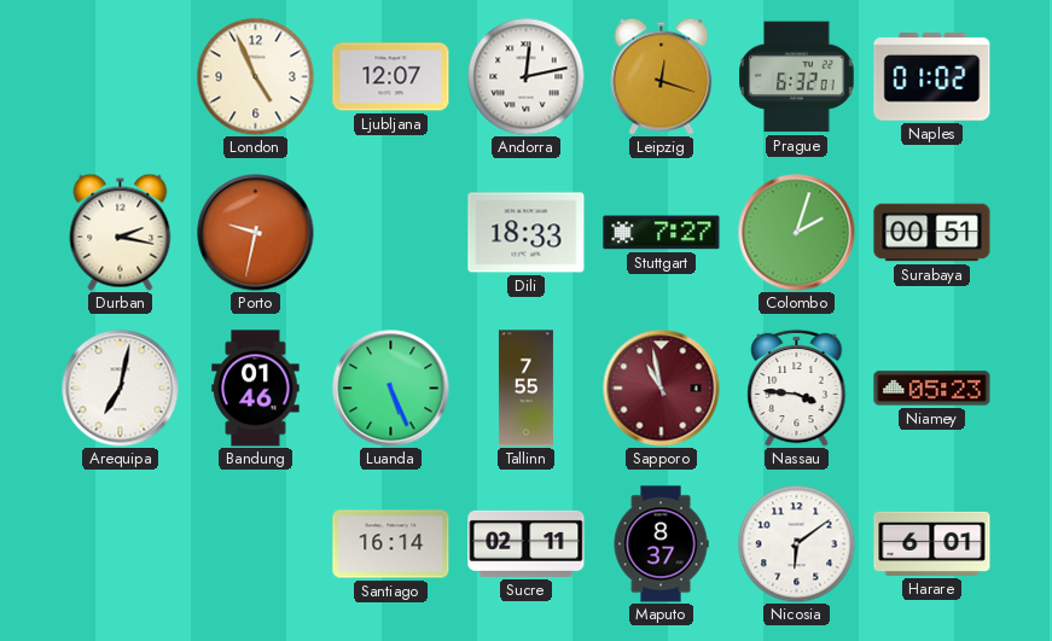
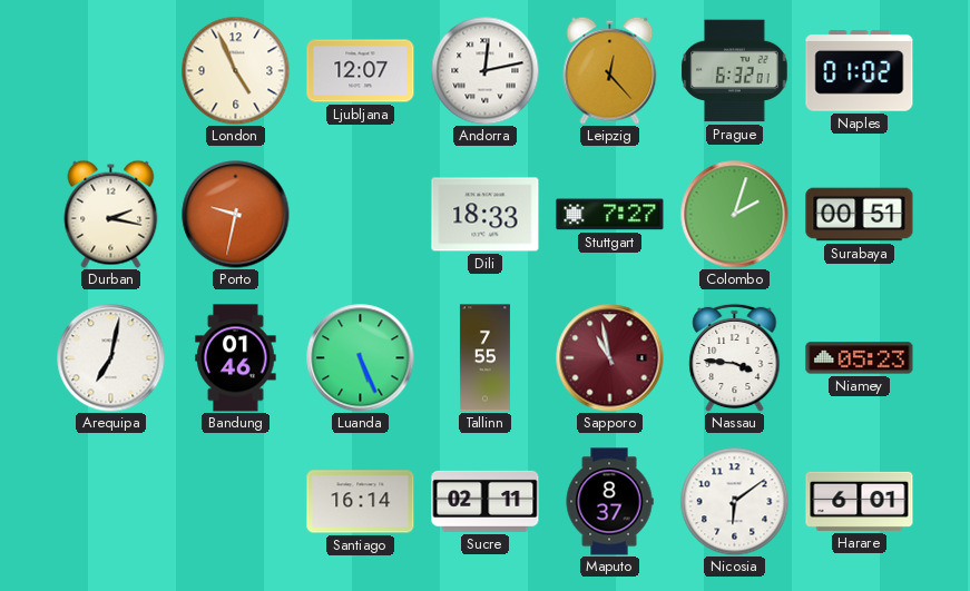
Leipzig: 12:18 -> 12:23 (610, 70)
